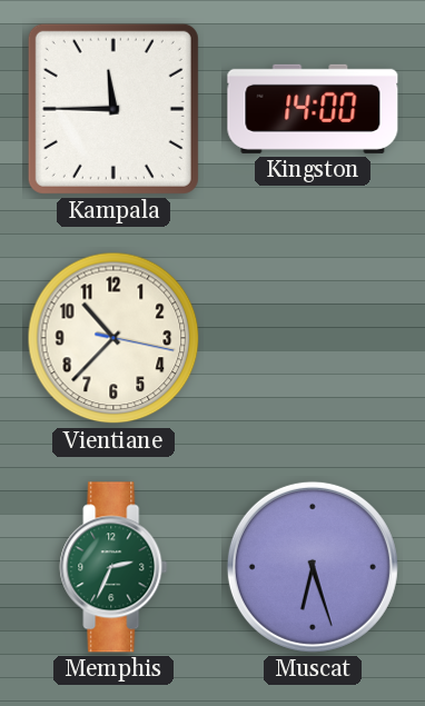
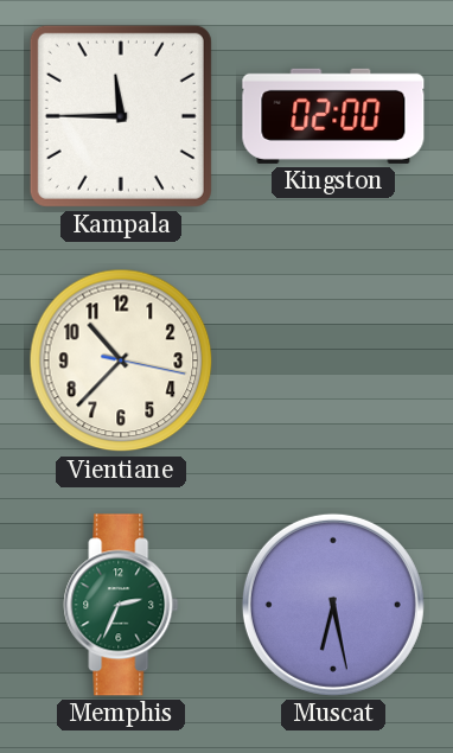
Kingston: 14:00 -> 02:00 (333, 116)
Muscat: 6:27 -> 6:28 (333, 605)
